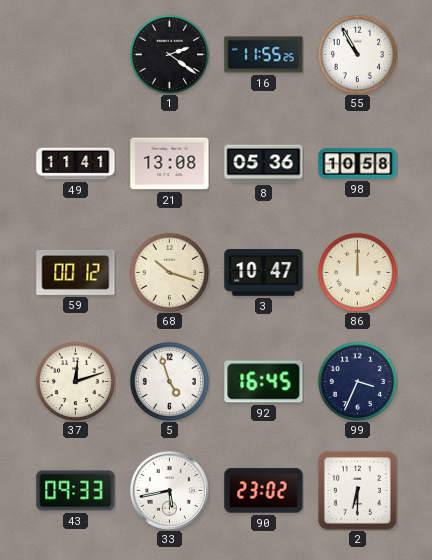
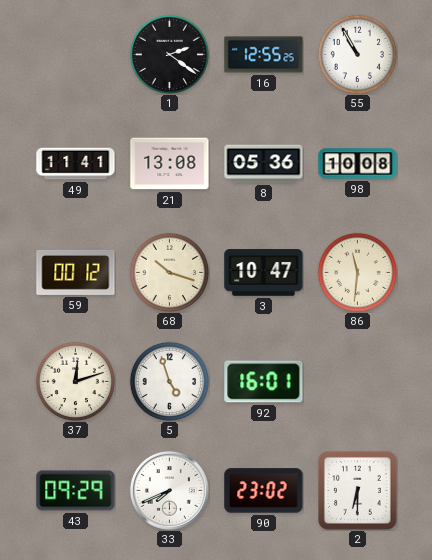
16: 11:55 -> 12:55 (264, 55)
98: 10:58 -> 10:08 (358, 164)
86: 12:00 -> 11:31 (357, 272)
92: 16:45 -> 16:01 (264, 382)
99: 3:34 -> none (357, 381)
43: 09:33 -> 09:29 (76, 491)
33: 5:43 -> 7:41 (169, 490)
